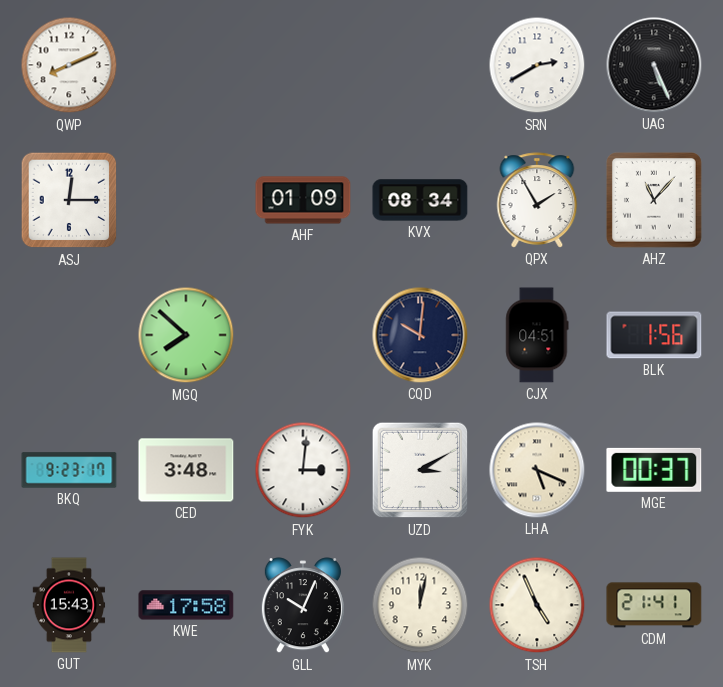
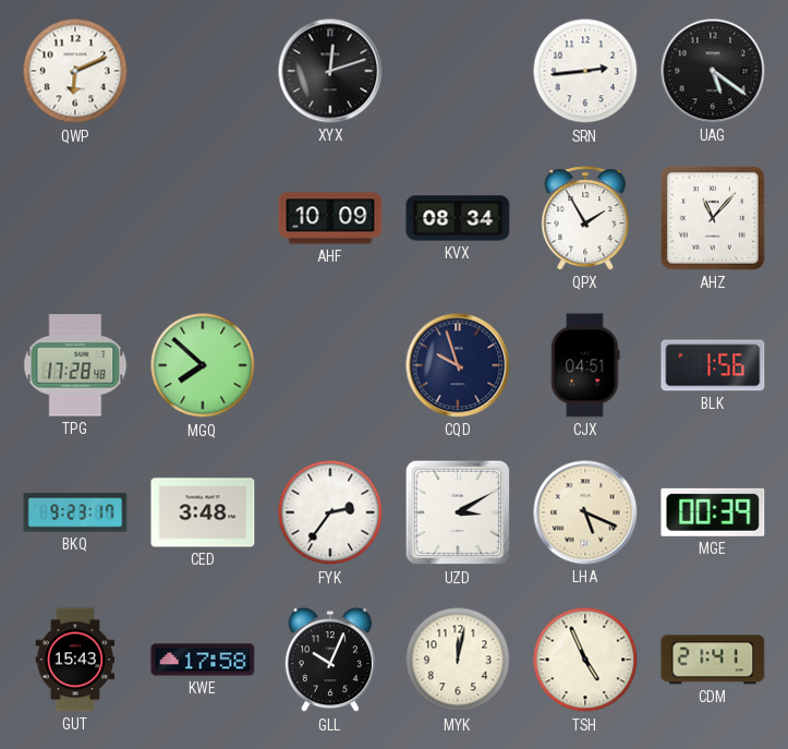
QWP: 8:11 -> 6:11 (75, 71)
XYX: none -> 12:12 (330, 71)
SRN: 2:40 -> 2:44 (585, 71)
UAG: 5:26 -> 5:21 (713, 71)
ASJ: 12:15 -> none (69, 200)
AHF: 01:09 -> 10:09 (330, 218)
TPG: none -> 17:28 (75, 365)
CQD: 10:01 -> 9:57 (458, 365)
FYK: 3:01 -> 2:36 (330, 512)
MGE: 00:37 -> 00:39 (713, 512)
